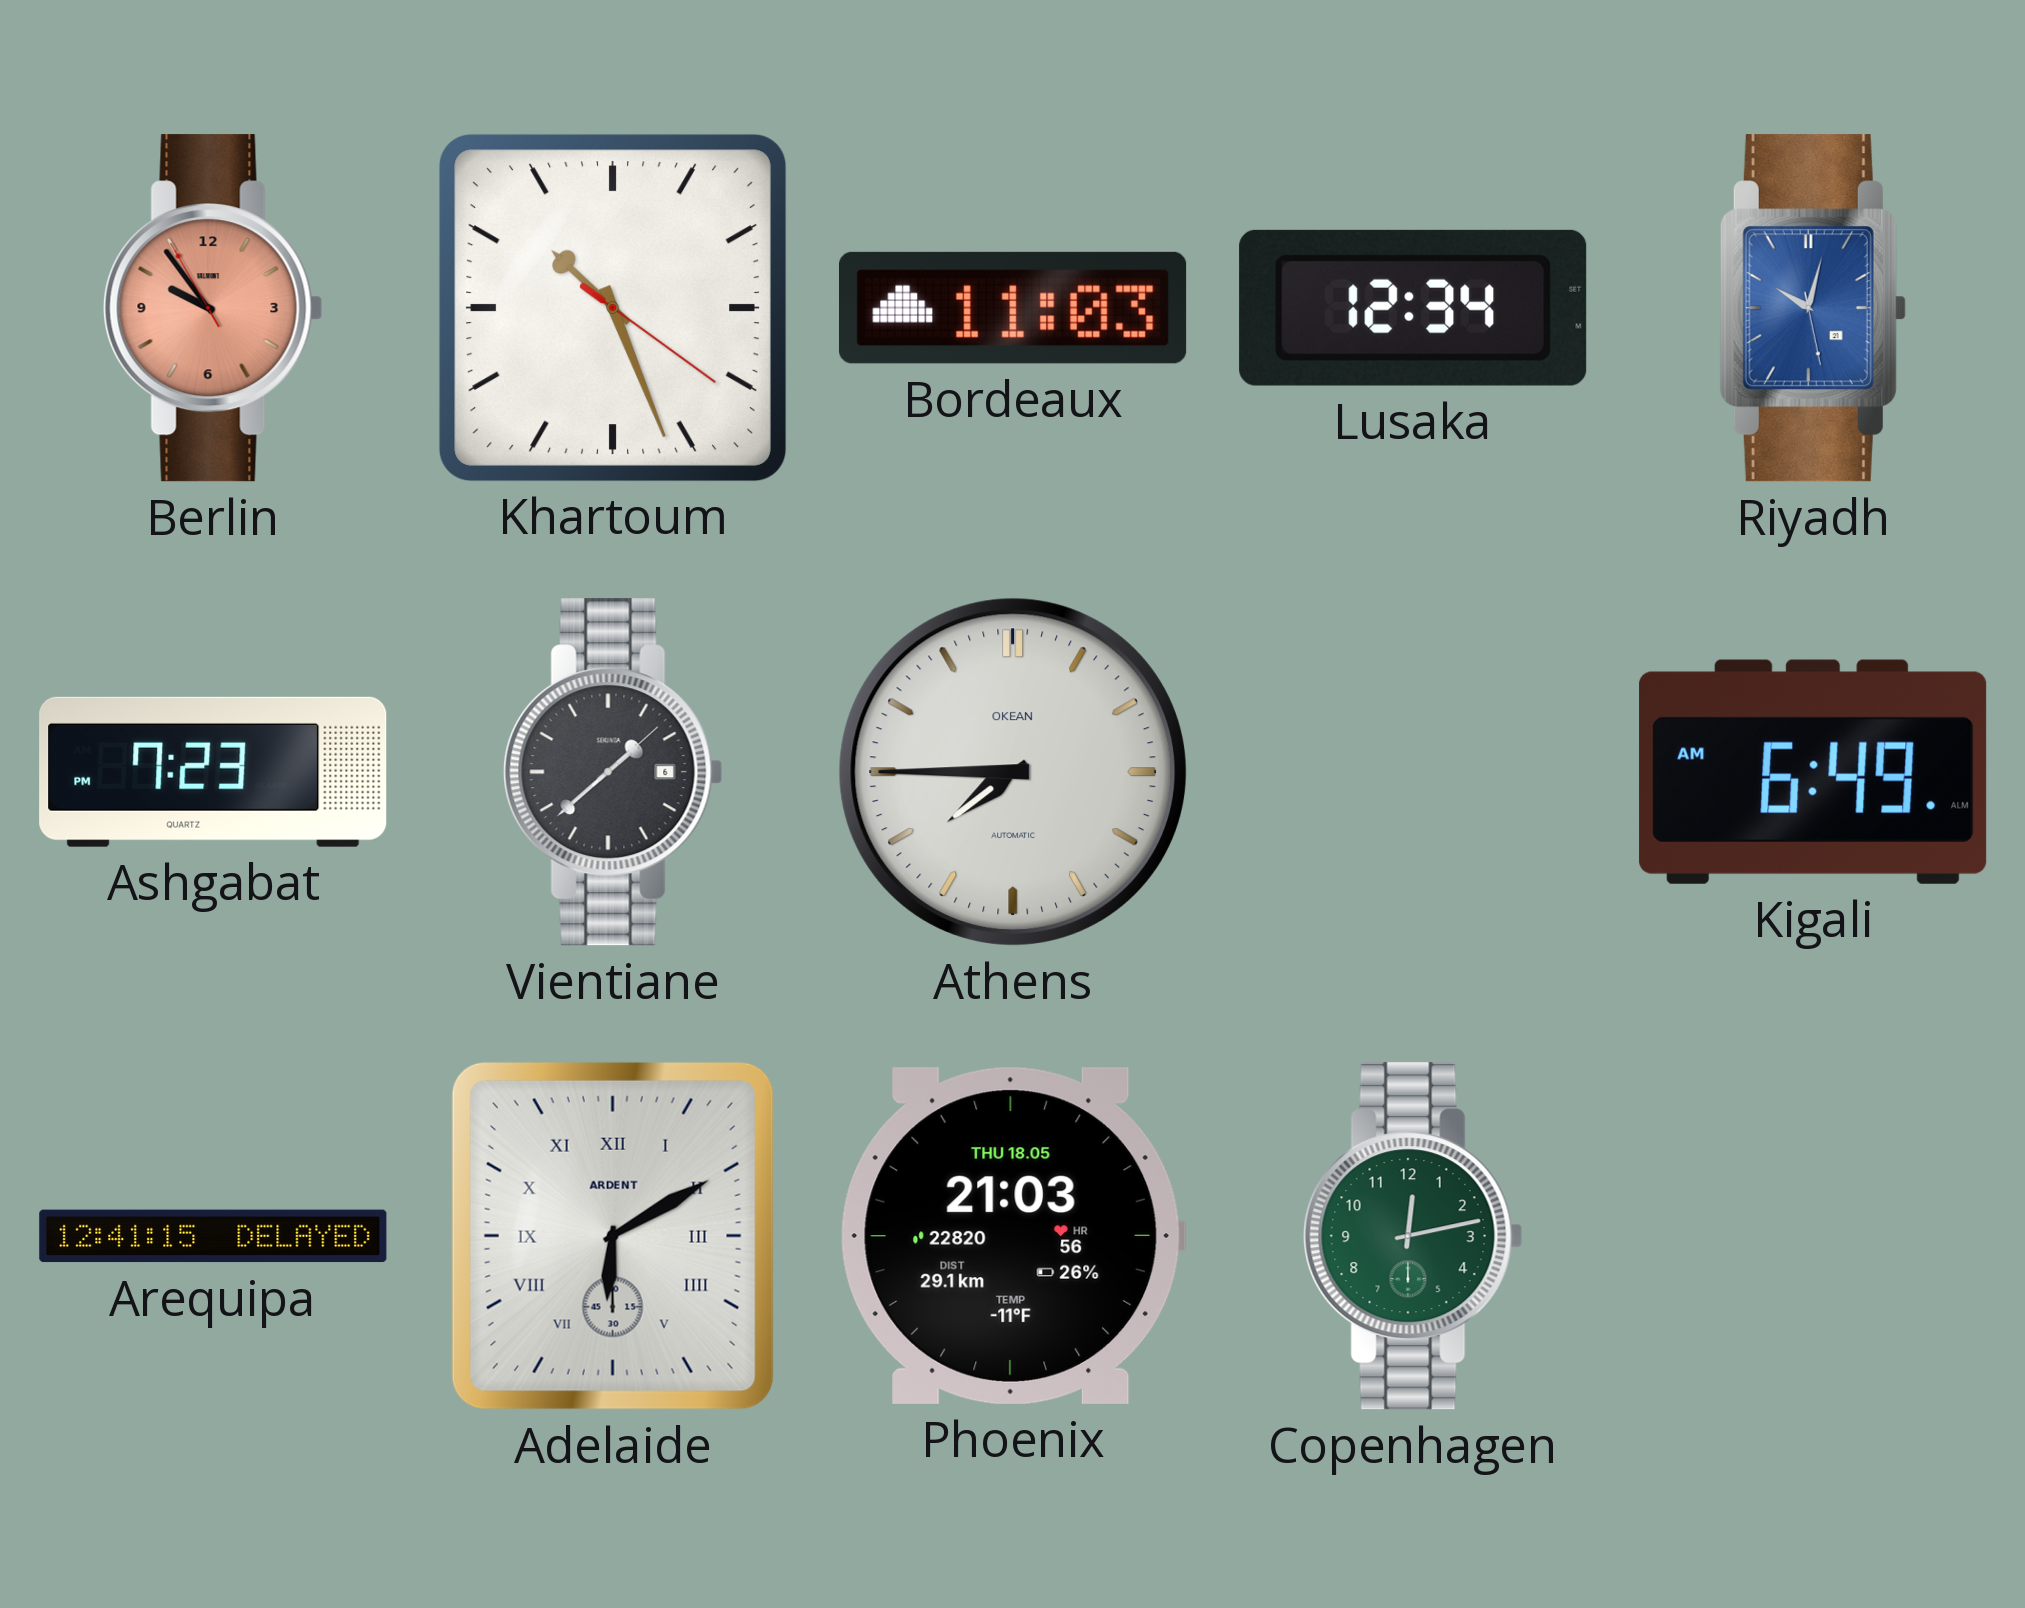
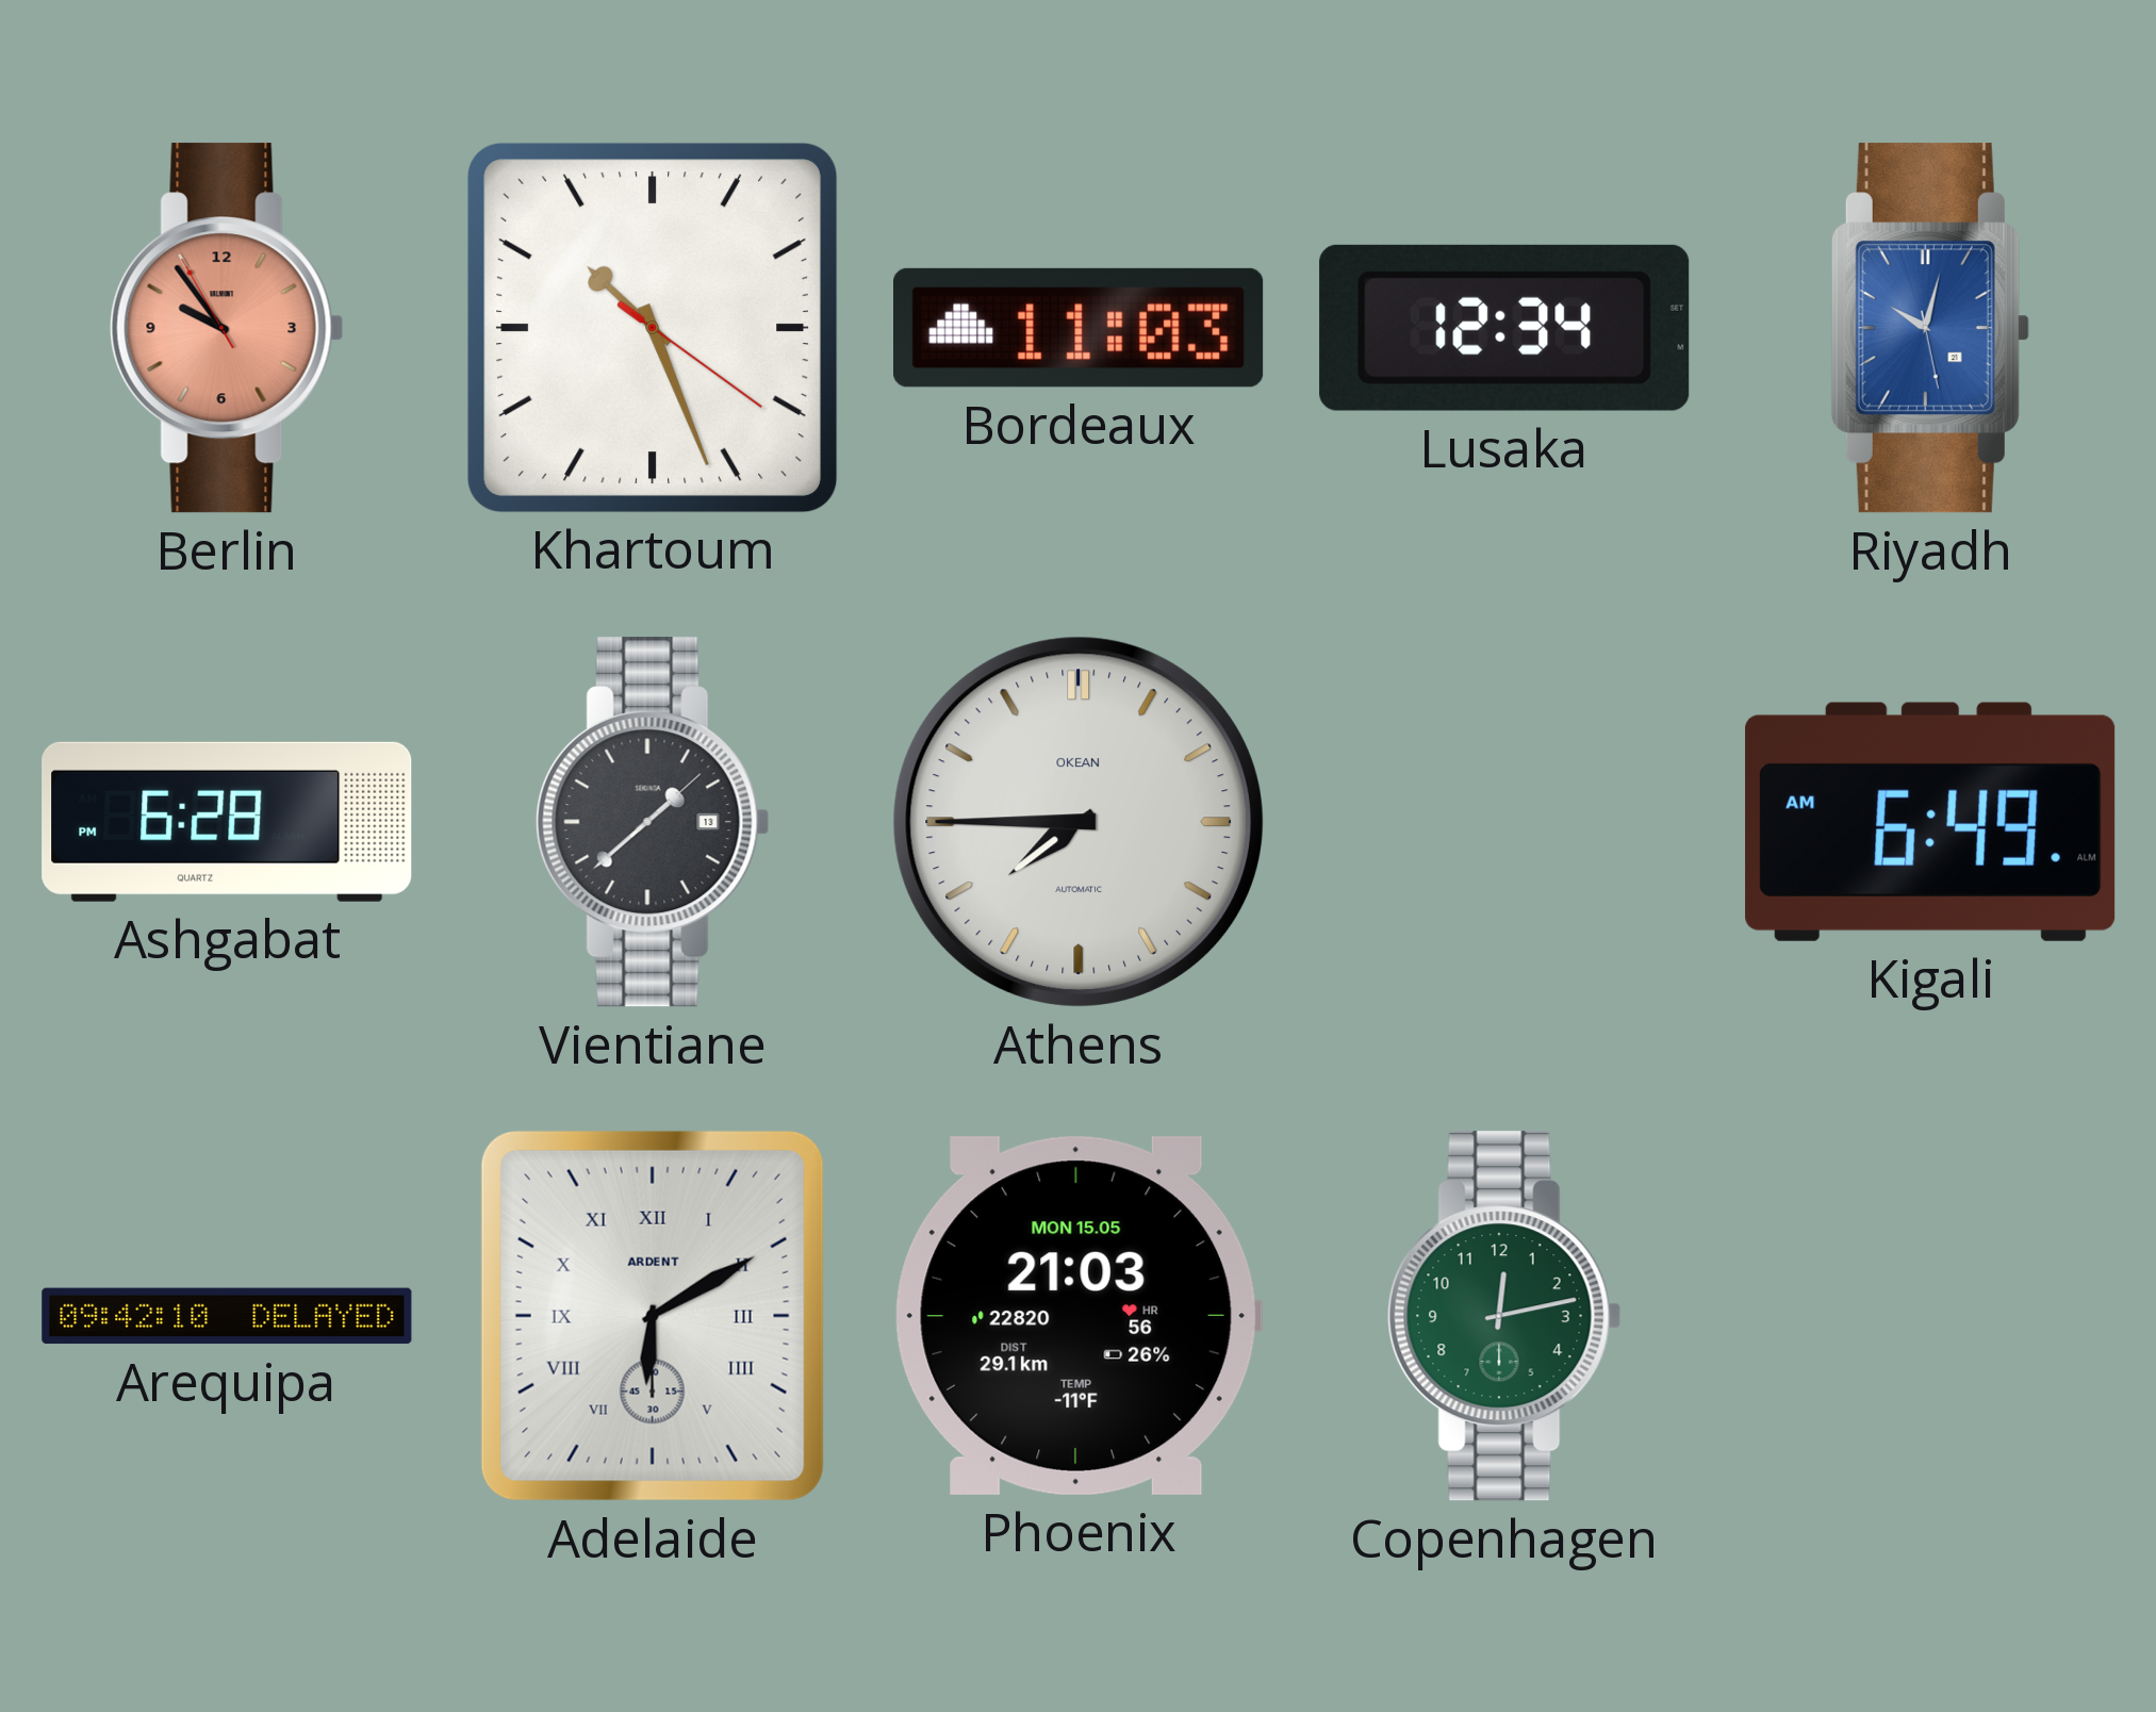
Ashgabat: 7:23 -> 6:28 (227, 822)
Vientiane date: 6 -> 13 (653, 822)
Arequipa: 12:41 -> 09:42 (227, 1316)
Phoenix date: THU 18.05 -> MON 15.05 (1079, 1316)
